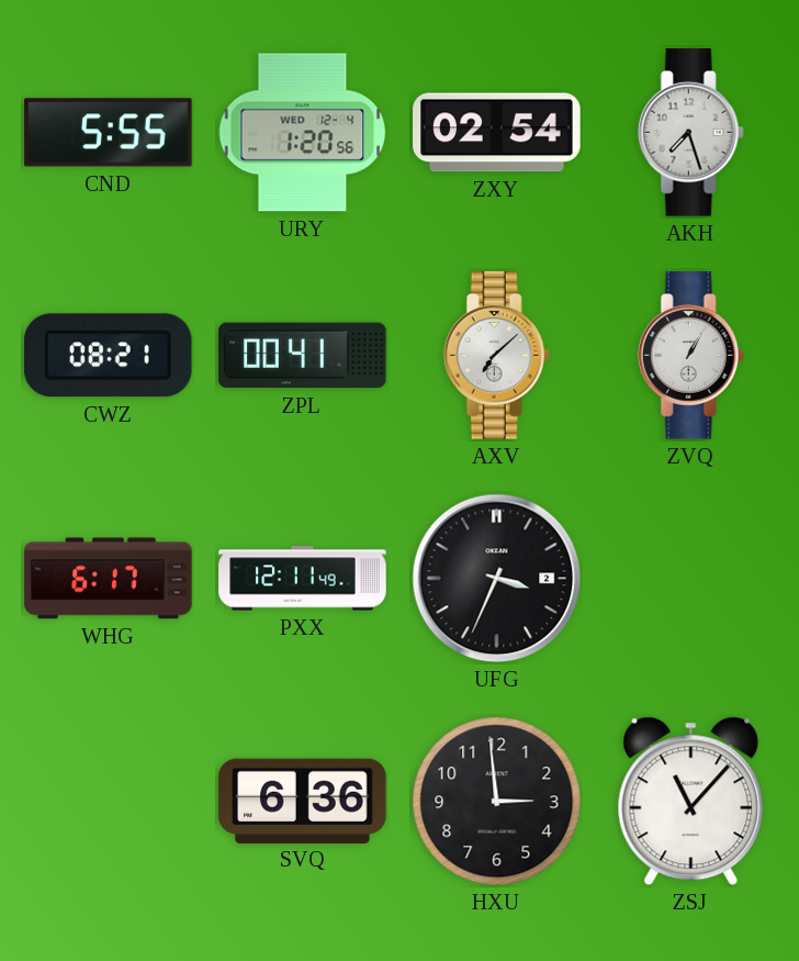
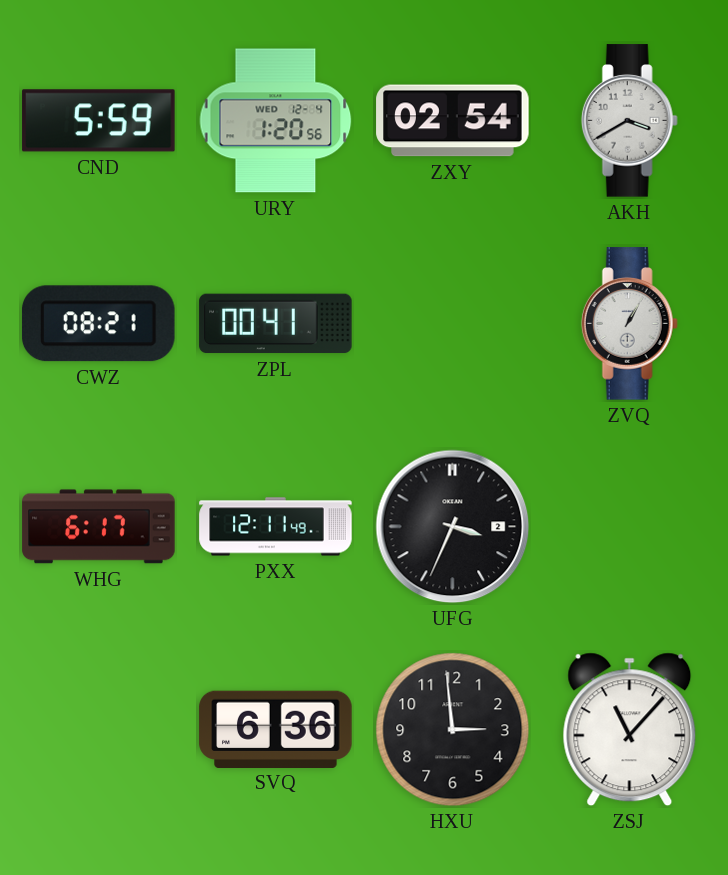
CND: 5:55 -> 5:59 (99, 121)
AKH: 7:27 -> 3:40 (629, 121)
AXV: 7:08 -> none (496, 356)
